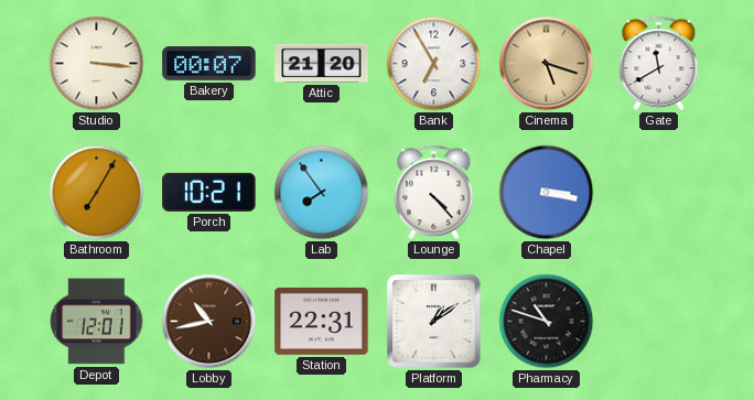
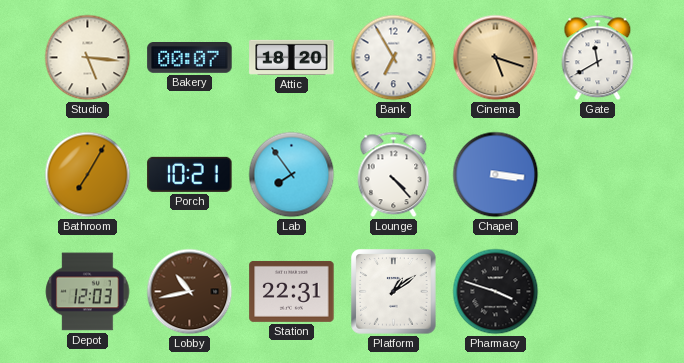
Studio: 3:16 -> 5:16 (88, 58)
Attic: 21:20 -> 18:20 (292, 57)
Chapel: 3:17 -> 3:16 (496, 175)
Depot: 12:01 -> 12:03 (88, 292)
Pharmacy: 10:48 -> 3:48 (496, 292)
